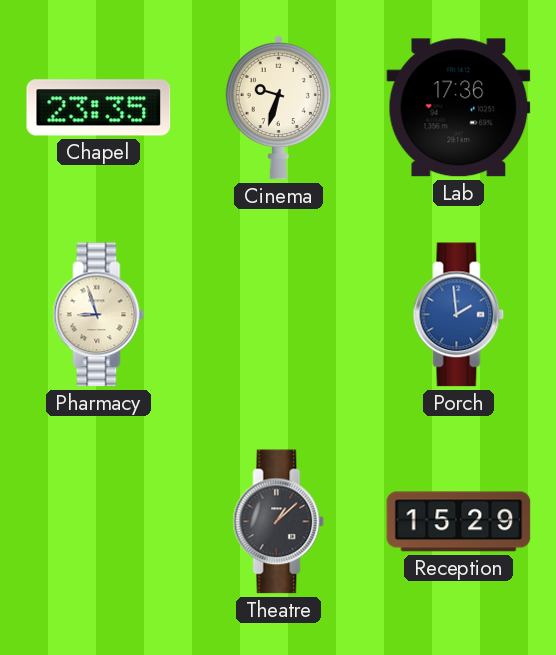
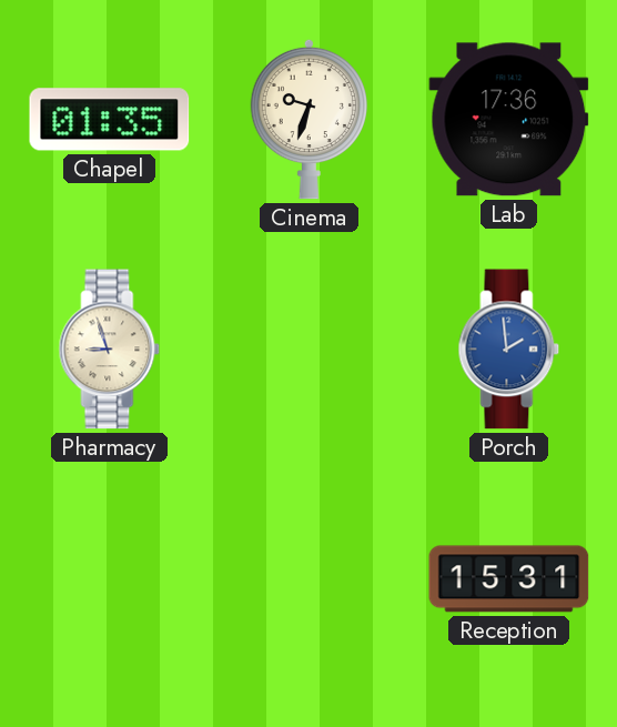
Chapel: 23:35 -> 01:35 (110, 120)
Theatre: 1:08 -> none (279, 522)
Reception: 15:29 -> 15:31 (509, 579)
